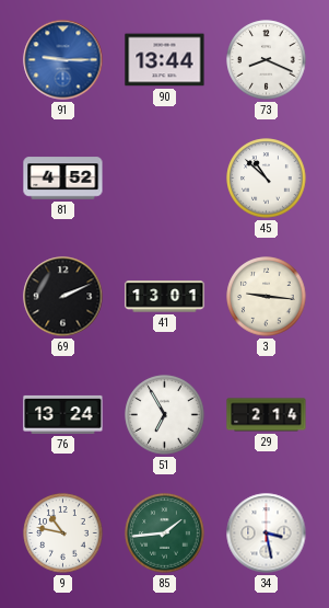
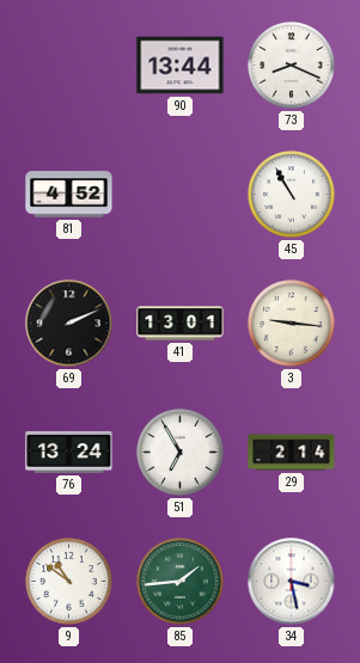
91: 9:15 -> none (63, 60)
45: 10:52 -> 10:55 (292, 195)
9: 10:47 -> 10:51 (69, 582)
